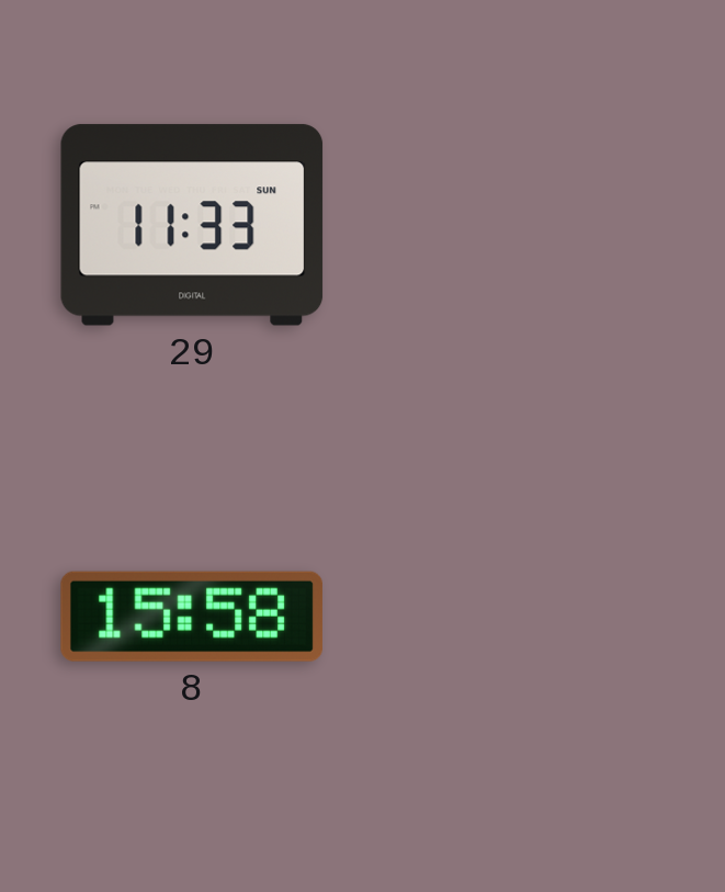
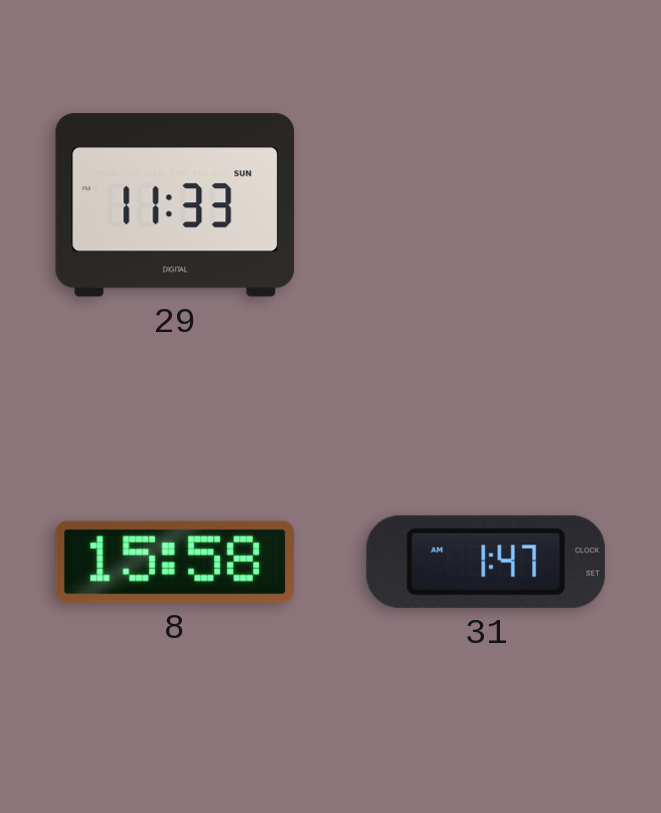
31: none -> 1:47 (486, 562)
